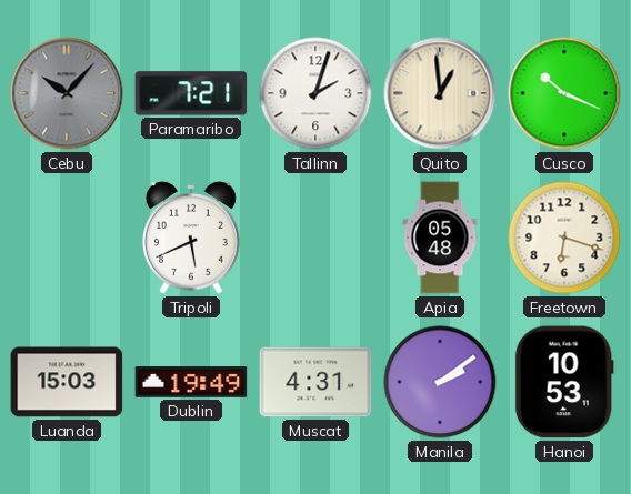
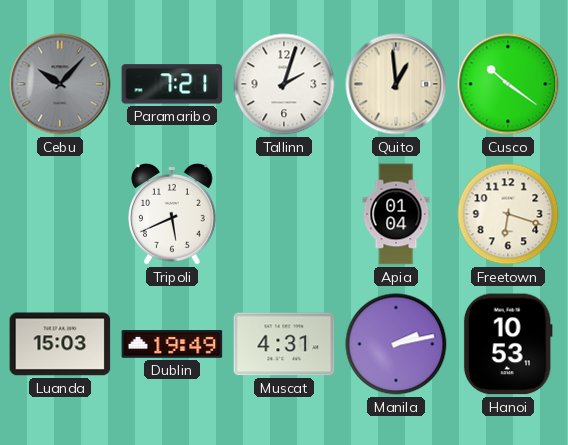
Cusco: 10:19 -> 10:21 (508, 84)
Apia: 05:48 -> 01:04 (396, 214)
Manila: 2:09 -> 2:13 (396, 344)
